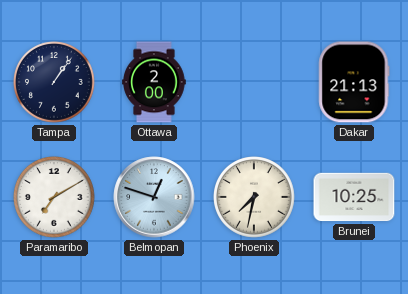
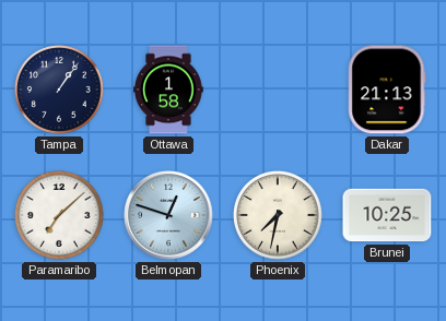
Ottawa: 2:00 -> 1:58 (168, 90)
Paramaribo: 7:10 -> 7:08 (60, 216)
